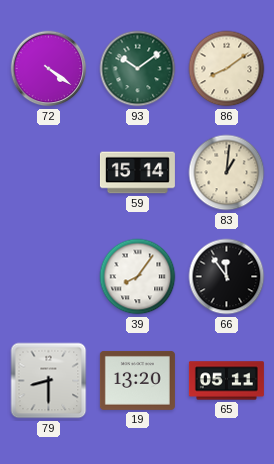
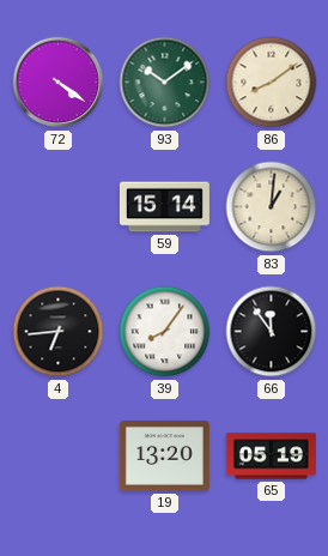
4: none -> 6:44 (59, 332)
79: 8:30 -> none (49, 381)
65: 05:11 -> 05:19 (271, 457)
